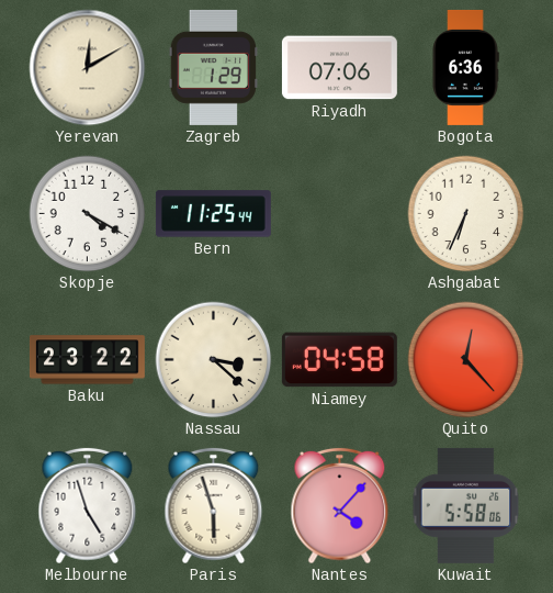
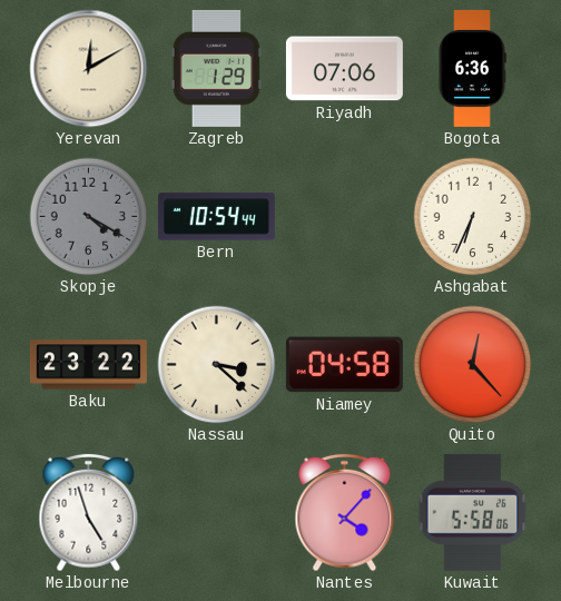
Skopje dial: white -> grey (89, 217)
Bern: 11:25 -> 10:54 (216, 217)
Paris: 5:57 -> none (214, 506)
